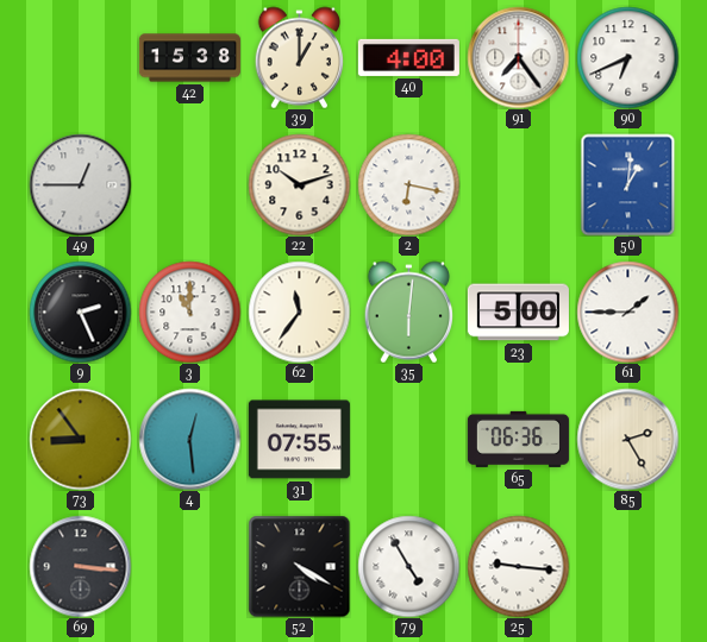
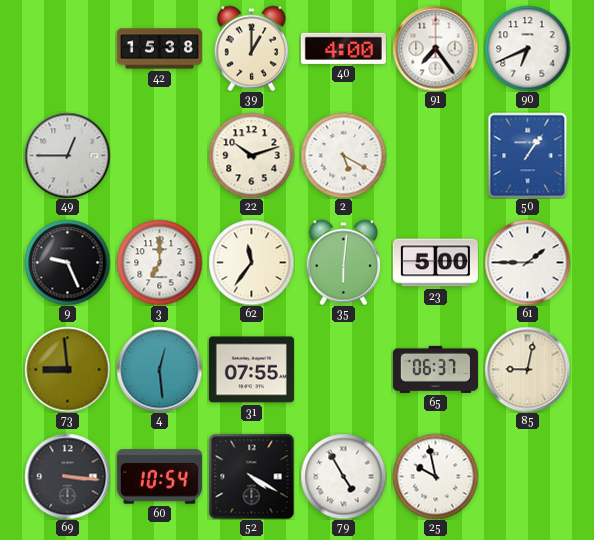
2: 6:17 -> 5:20 (343, 155)
50: 1:01 -> 1:06 (528, 155)
9: 2:26 -> 9:26 (67, 262)
3: 11:00 -> 7:00 (159, 262)
73: 8:54 -> 8:59 (67, 369)
65: 06:36 -> 06:37 (435, 369)
85: 2:25 -> 9:02 (527, 369)
60: none -> 10:54 (159, 477)
25: 9:16 -> 9:58 (435, 476)
